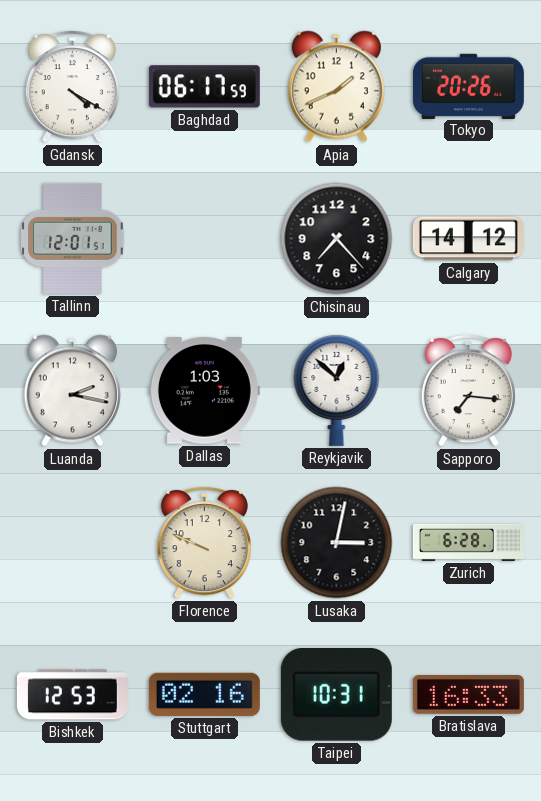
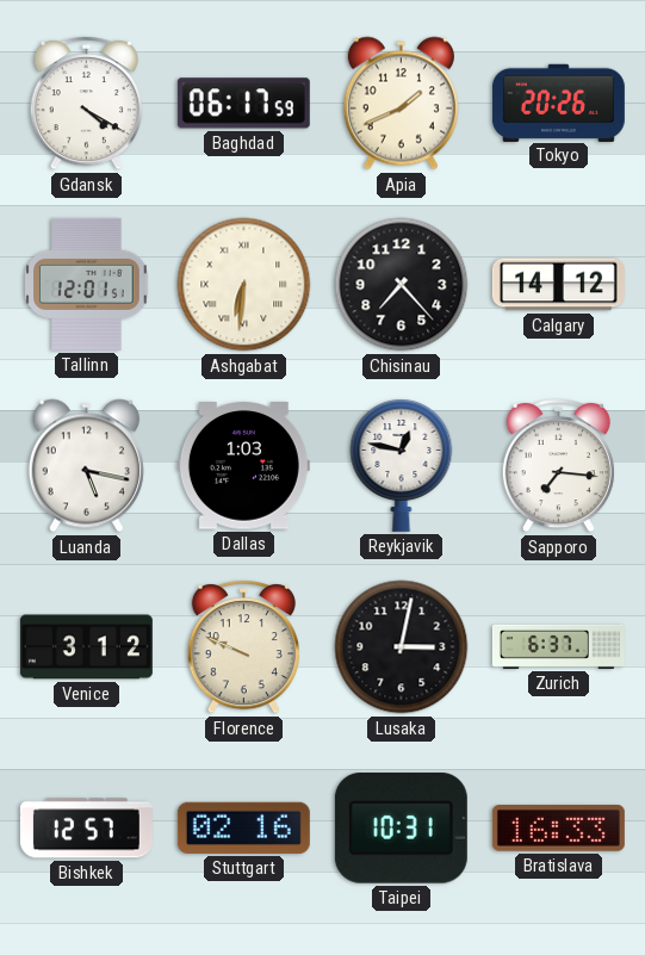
Ashgabat: none -> 6:31 (244, 285)
Luanda: 2:17 -> 5:17 (86, 466)
Reykjavik: 12:52 -> 12:47 (402, 466)
Venice: none -> 3:12 (86, 647)
Zurich: 6:28 -> 6:37 (558, 646)
Bishkek: 12:53 -> 12:57 (86, 829)
